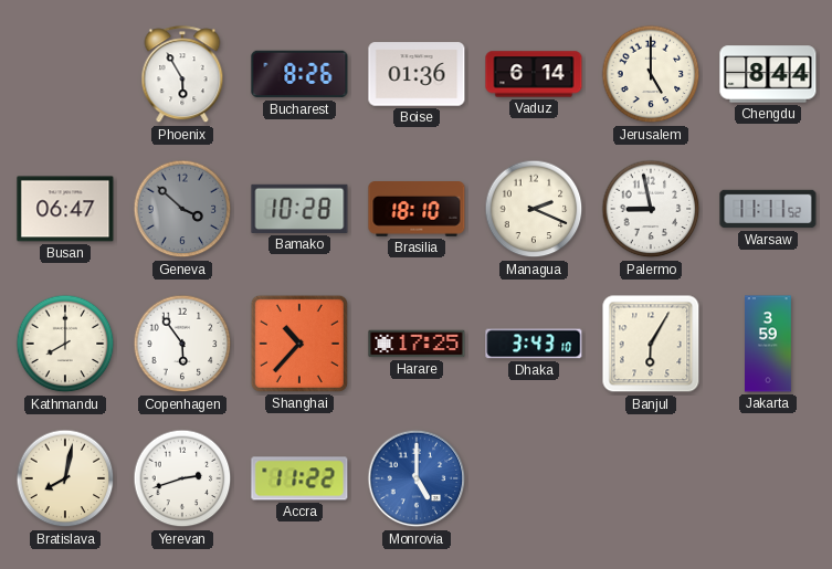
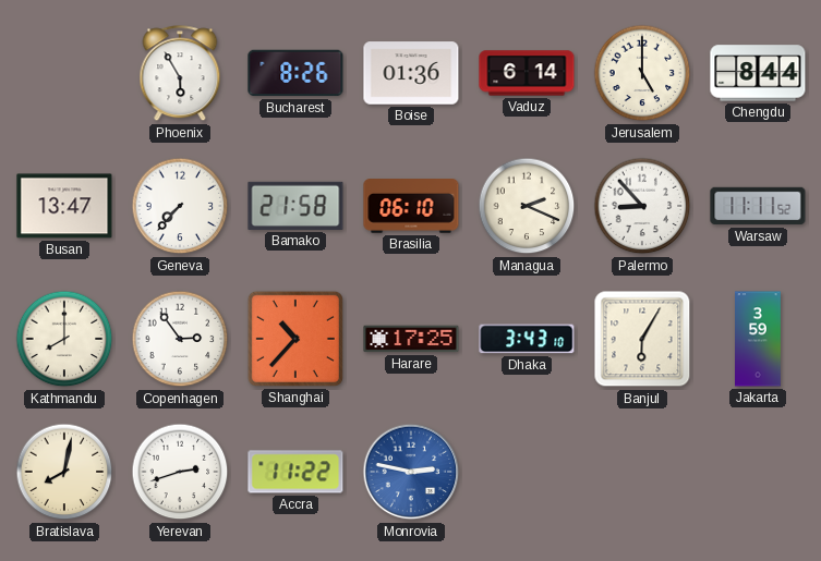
Busan: 06:47 -> 13:47 (64, 206)
Geneva: 3:52 -> 7:37 (180, 206)
Geneva dial: grey -> white (180, 206)
Bamako: 10:28 -> 21:58 (295, 206)
Brasilia: 18:10 -> 06:10 (411, 207)
Palermo: 8:58 -> 8:53 (642, 206)
Copenhagen: 5:54 -> 2:54 (180, 339)
Monrovia: 5:00 -> 2:47 (411, 472)
